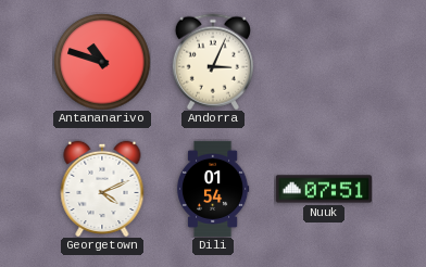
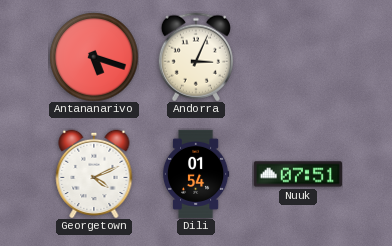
Antananarivo: 10:48 -> 5:18 (94, 57)
